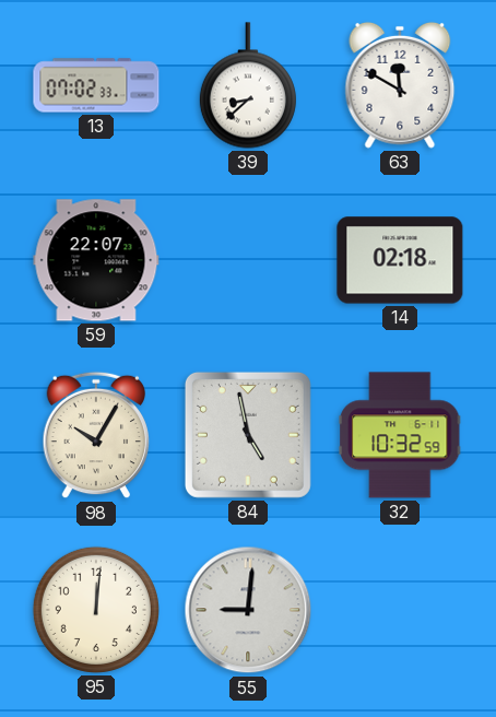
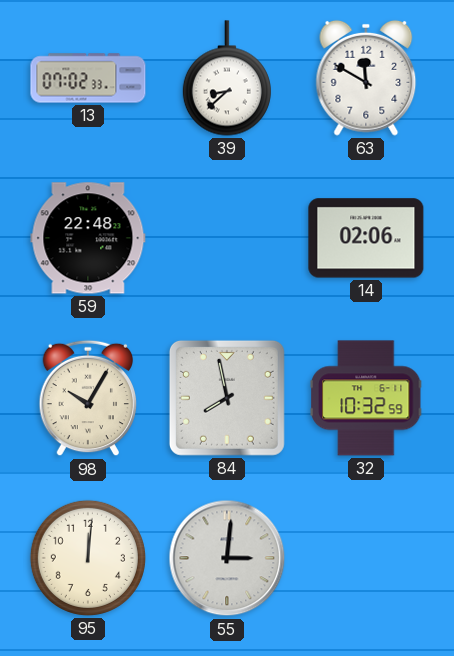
59: 22:07 -> 22:48 (88, 238)
14: 02:18 -> 02:06 (366, 238)
84: 4:58 -> 7:58 (227, 398)
55: 9:01 -> 3:01 (227, 558)
